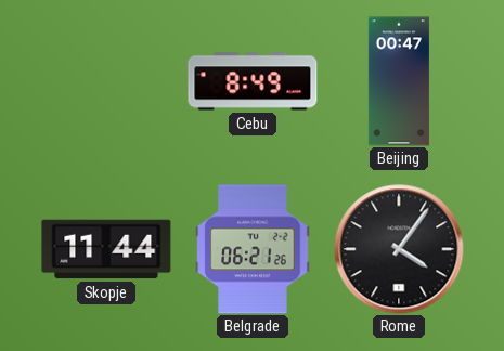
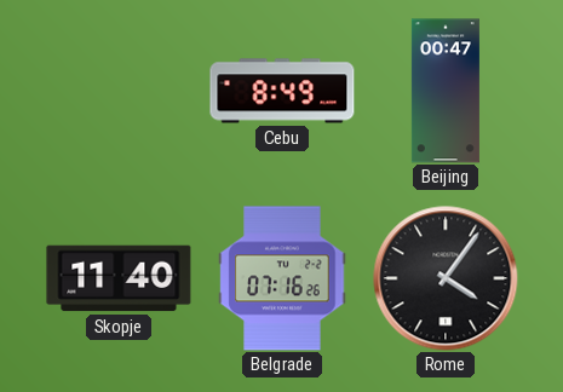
Skopje: 11:44 -> 11:40 (119, 278)
Belgrade: 06:21 -> 07:16 (282, 278)
